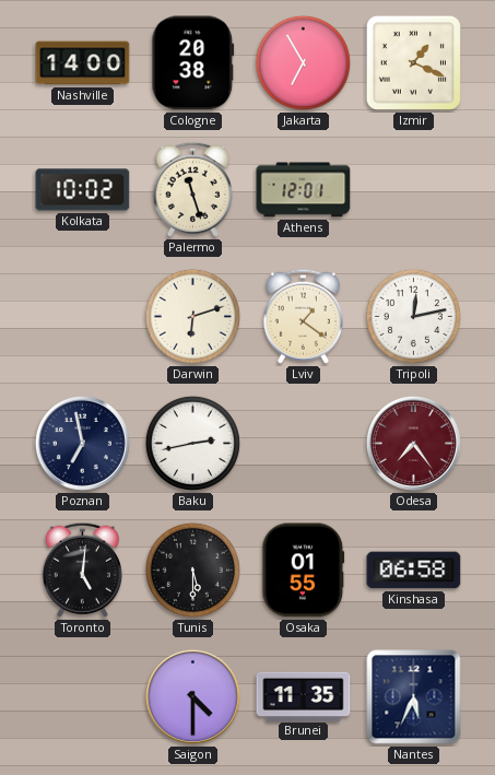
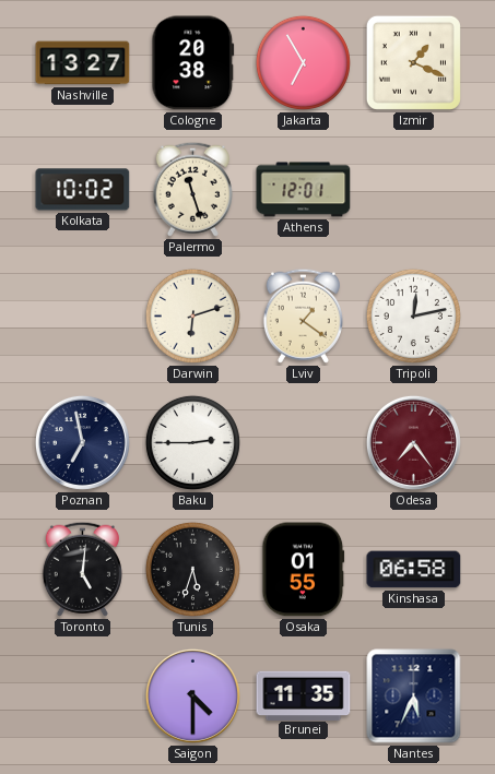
Nashville: 14:00 -> 13:27 (83, 63)
Baku: 2:43 -> 2:45 (192, 442)
Tunis: 5:30 -> 5:33 (192, 569)
